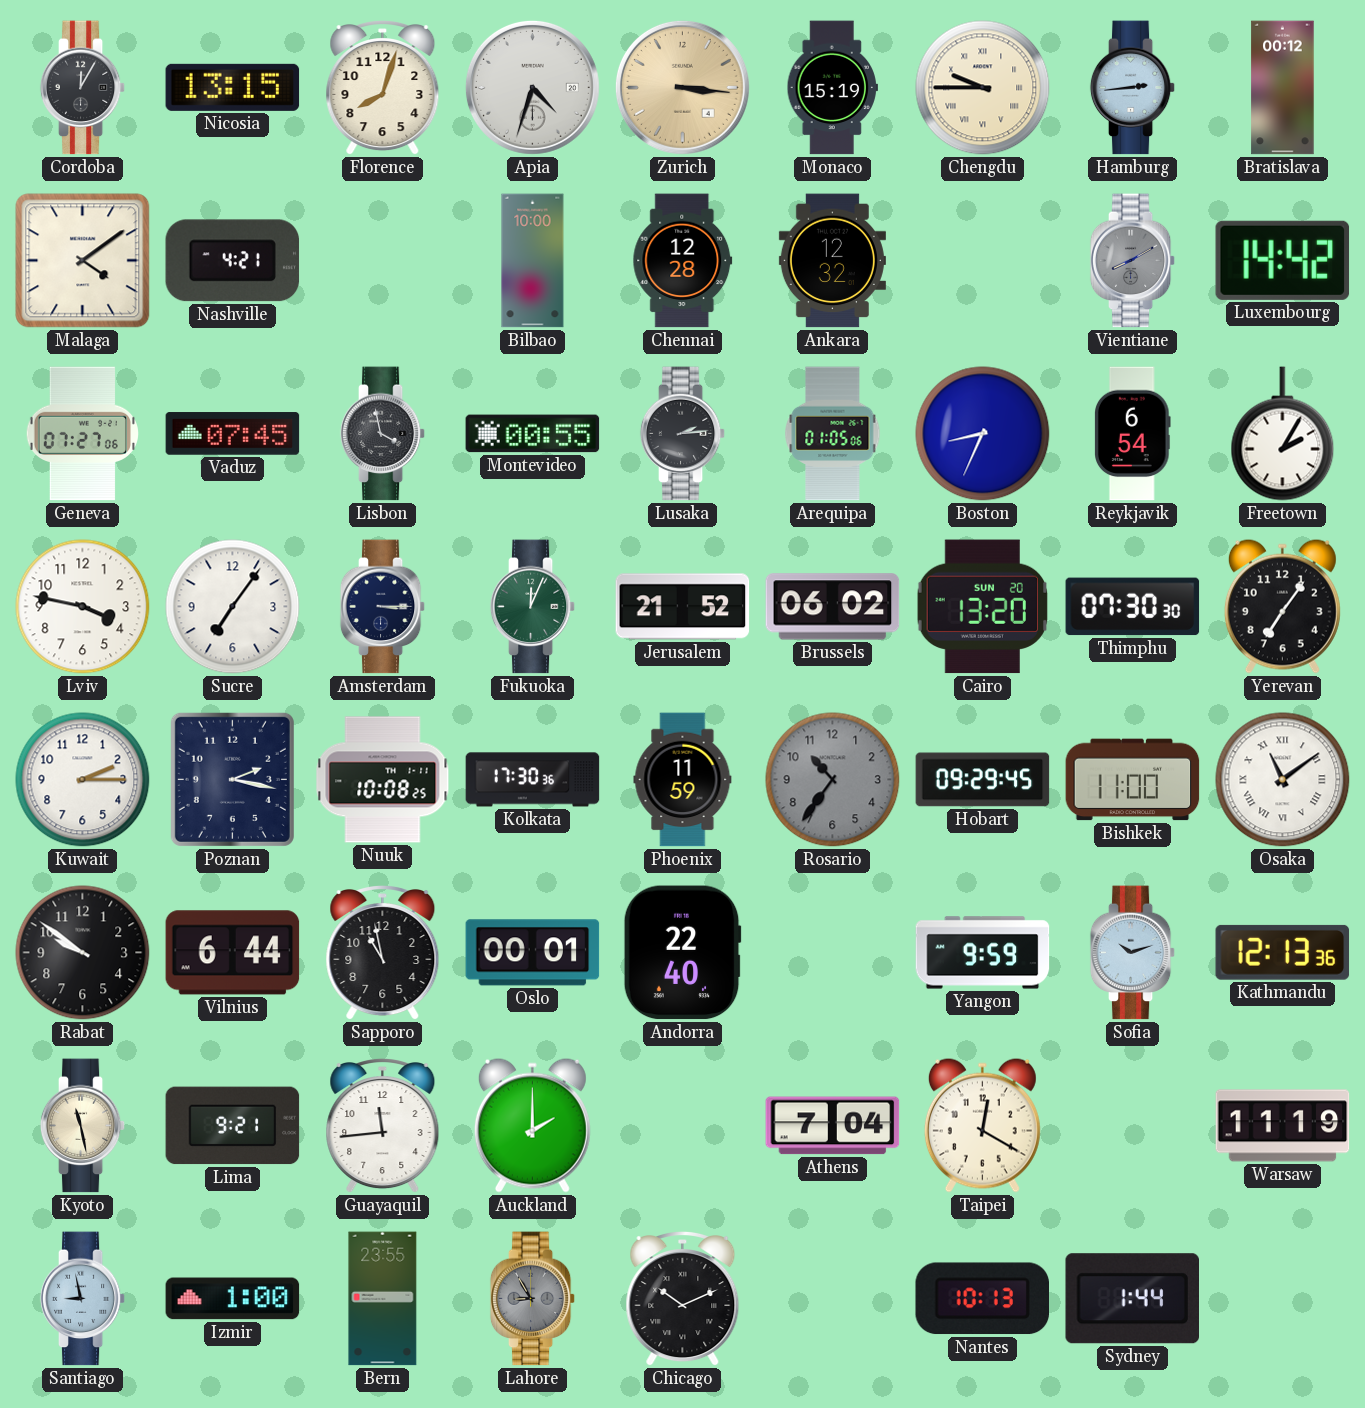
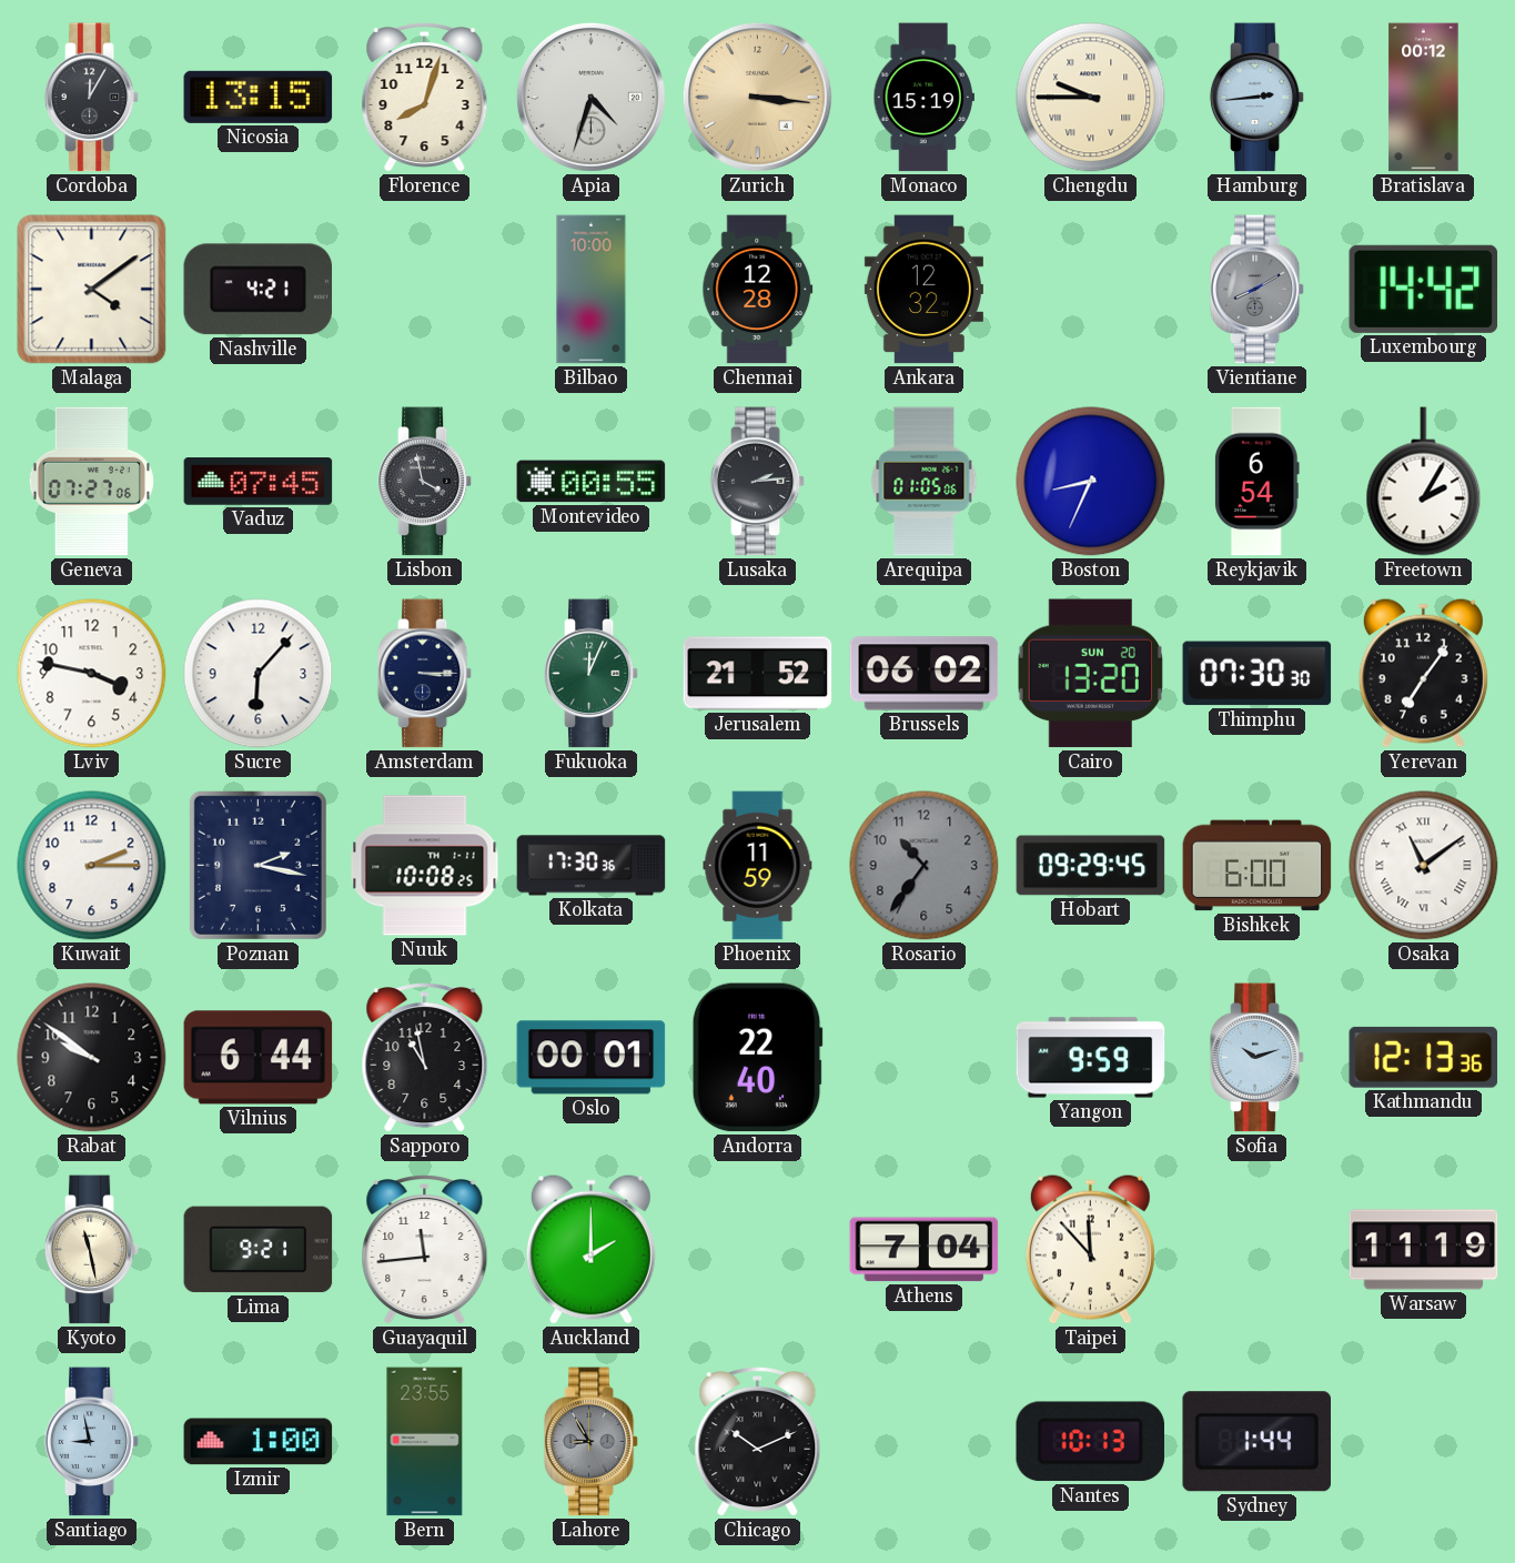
Sucre: 7:06 -> 6:07 (259, 674)
Bishkek: 11:00 -> 6:00 (1258, 866)
Taipei: 12:20 -> 11:53 (1090, 1249)
